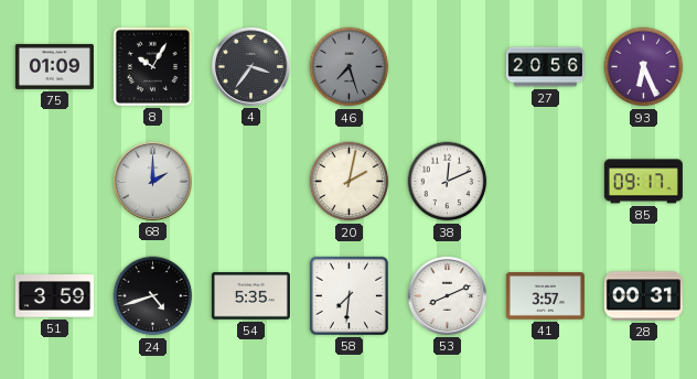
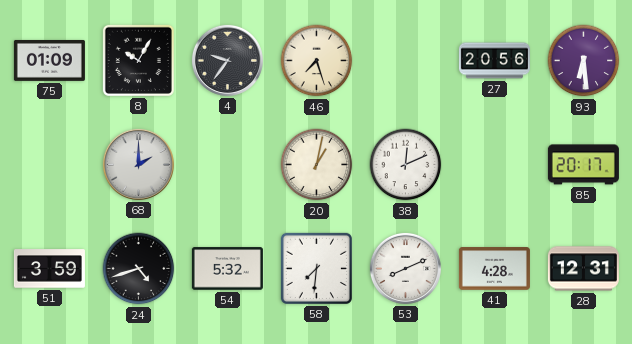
4: 3:36 -> 9:36 (227, 60)
46 dial: grey -> cream (317, 61)
93: 6:26 -> 6:29 (584, 61)
20: 2:02 -> 1:02 (317, 165)
85: 09:17 -> 20:17 (583, 165)
54: 5:35 -> 5:32 (227, 269)
41: 3:57 -> 4:28 (494, 269)
28: 00:31 -> 12:31 (583, 269)
